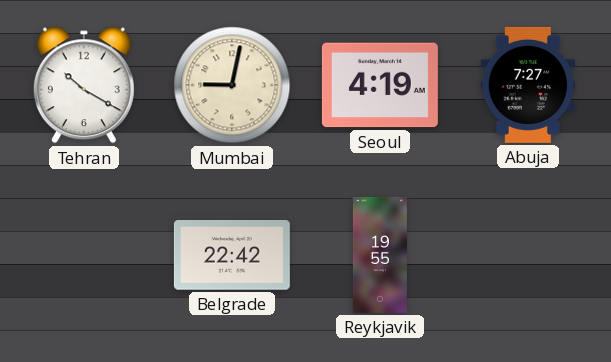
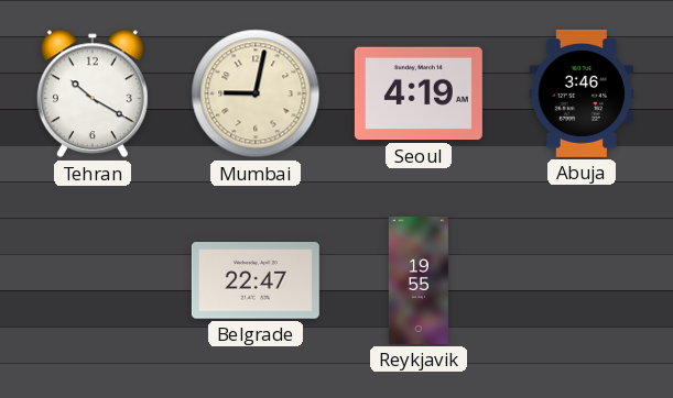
Abuja: 7:27 -> 3:46 (580, 93)
Belgrade: 22:42 -> 22:47 (256, 281)
